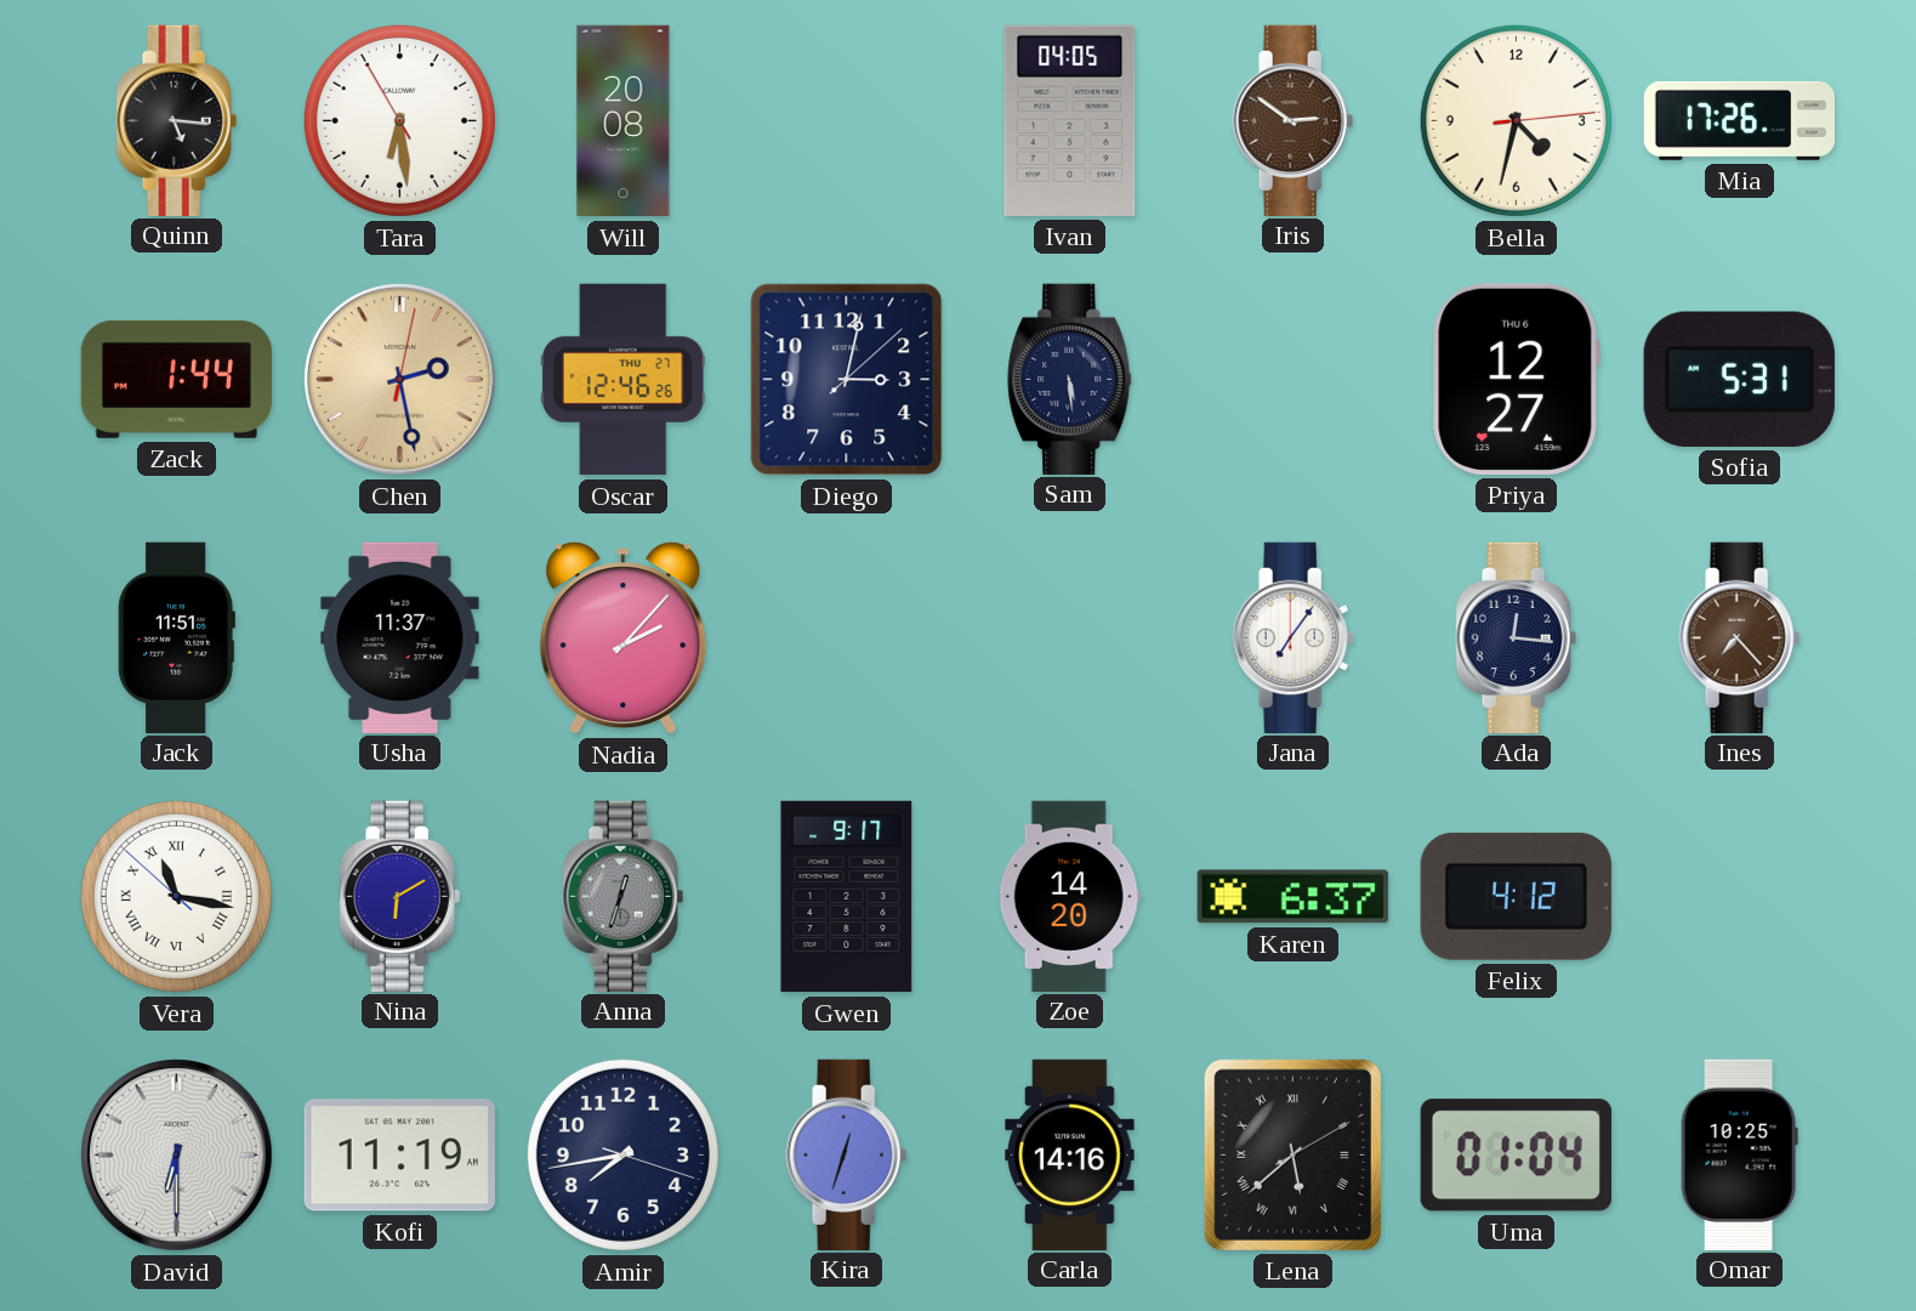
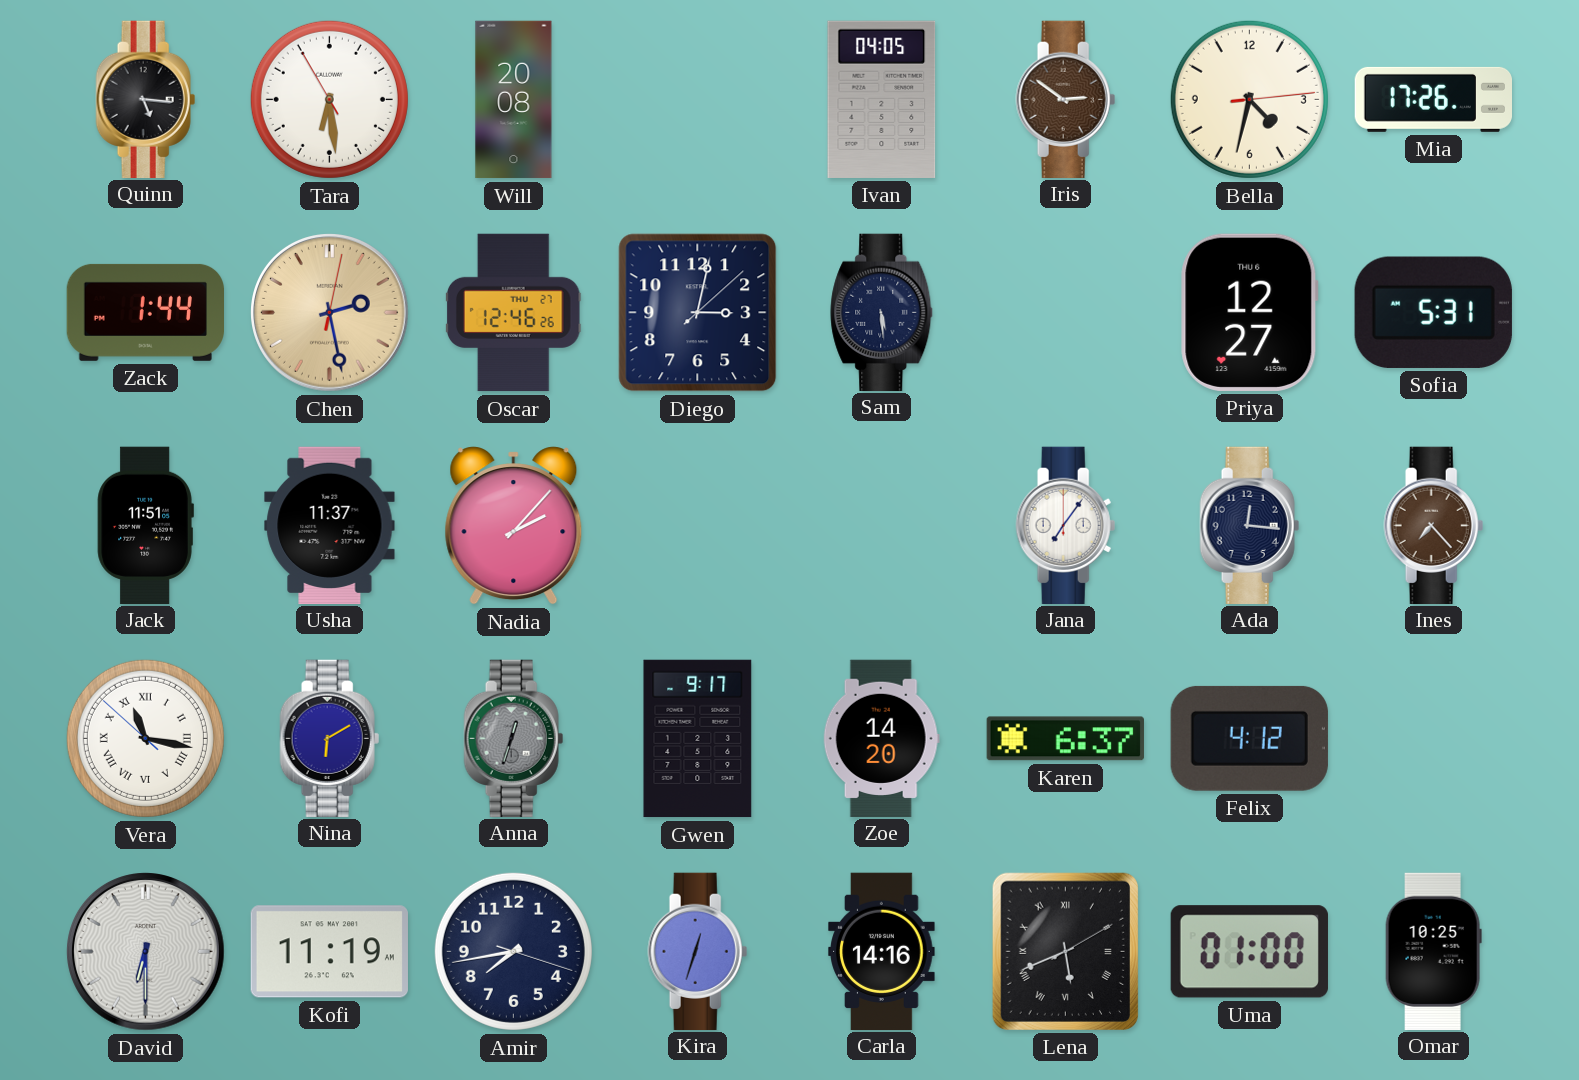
Lena: 5:38 -> 5:41 (1065, 951)
Uma: 01:04 -> 01:00 (1249, 952)
